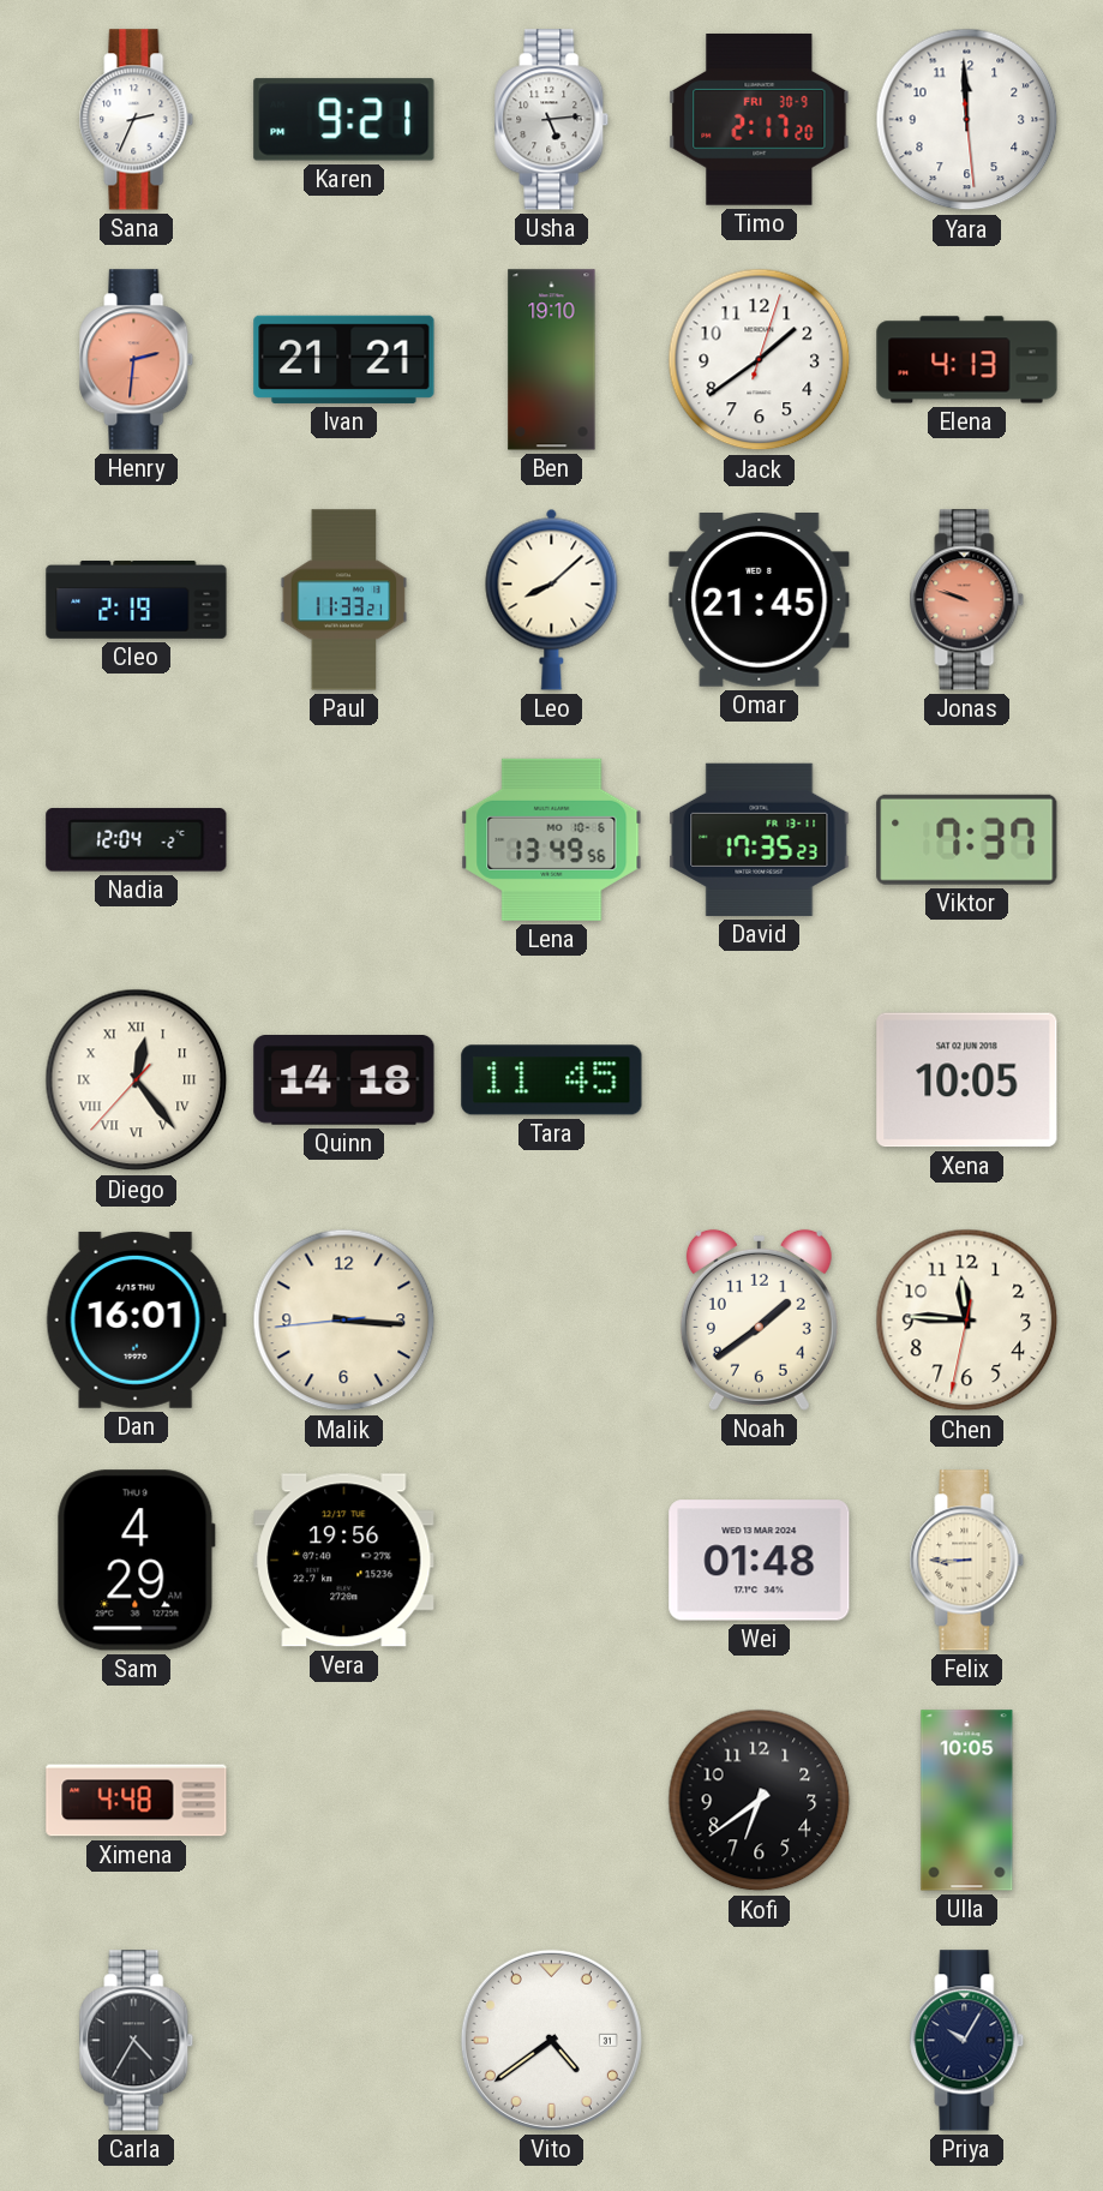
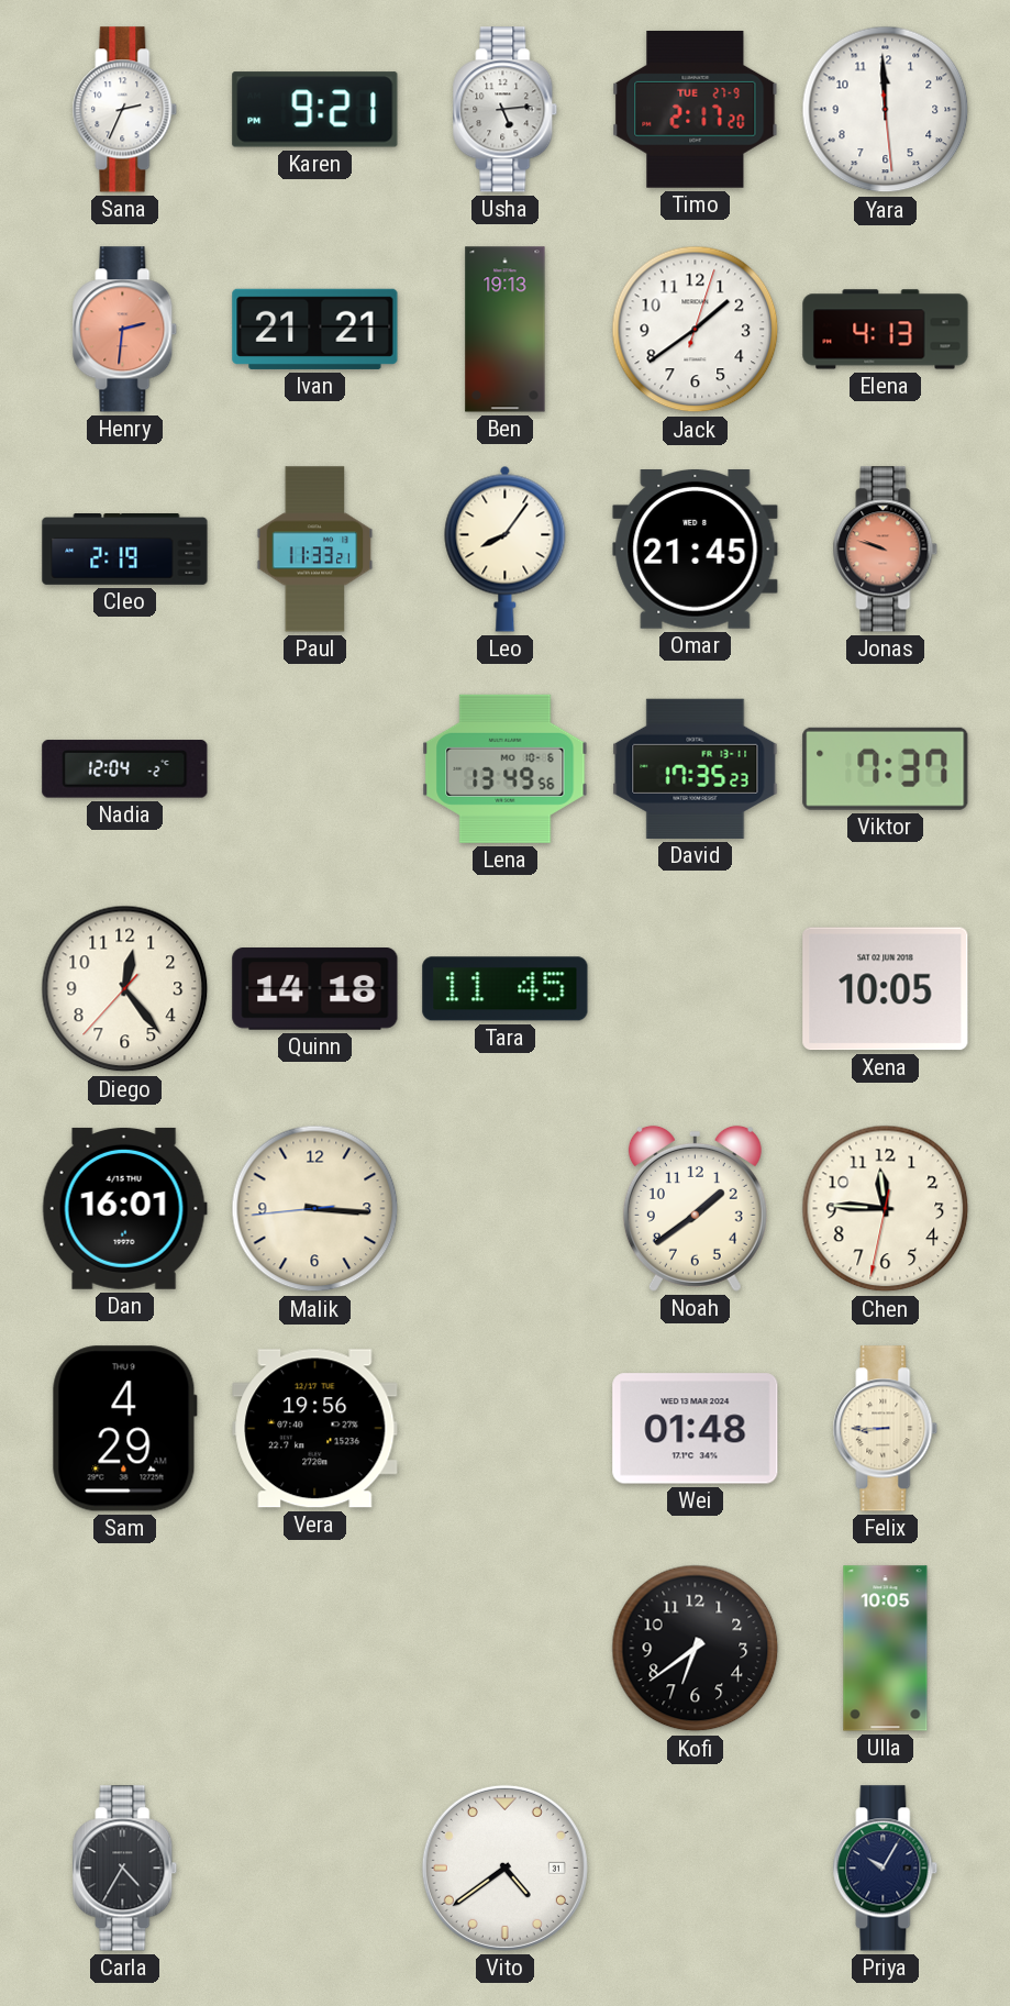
Timo date: FRI 30-9 -> TUE 27-9 (696, 109)
Ben: 19:10 -> 19:13 (506, 330)
Leo: 8:08 -> 8:06 (506, 548)
Diego numerals: Roman -> Arabic (125, 989)
Ximena: 4:48 -> none (137, 1801)
